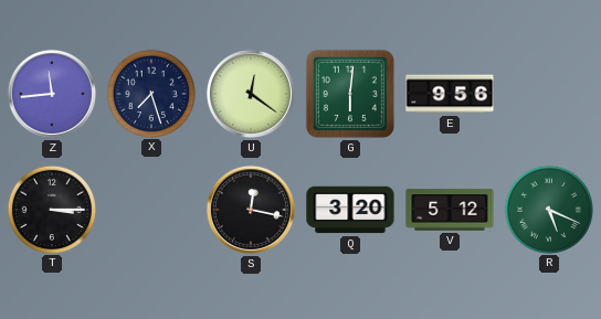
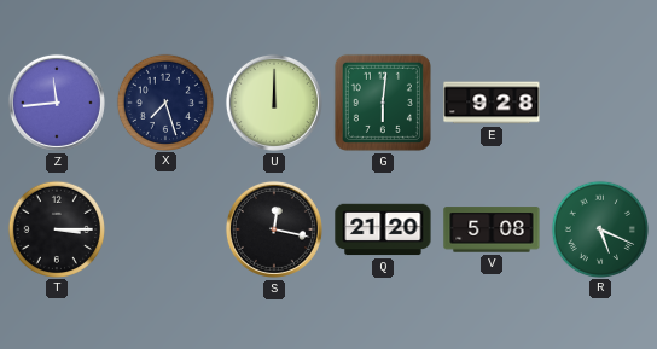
U: 12:21 -> 12:00 (274, 103)
E: 9:56 -> 9:28 (492, 103)
Q: 3:20 -> 21:20 (383, 229)
V: 5:12 -> 5:08 (492, 229)
